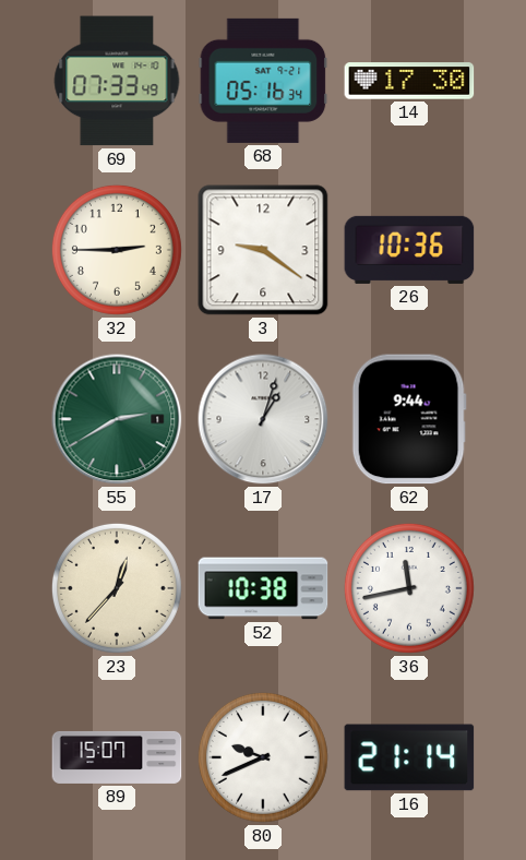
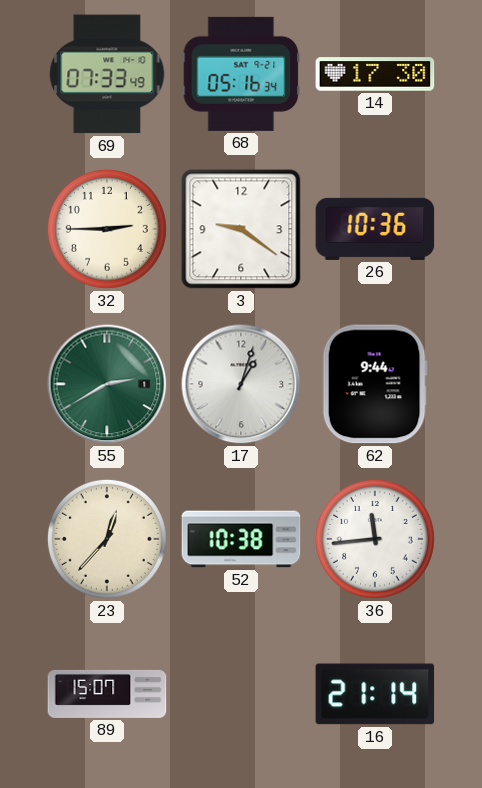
36: 11:43 -> 11:44 (375, 539)
80: 9:41 -> none (263, 757)
